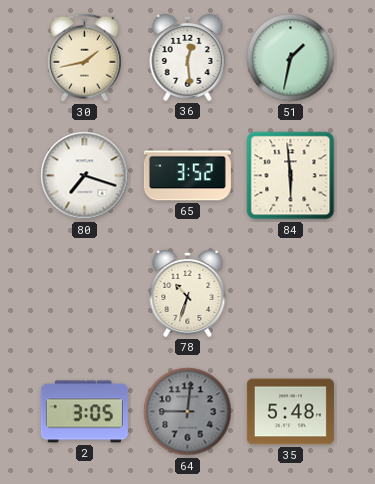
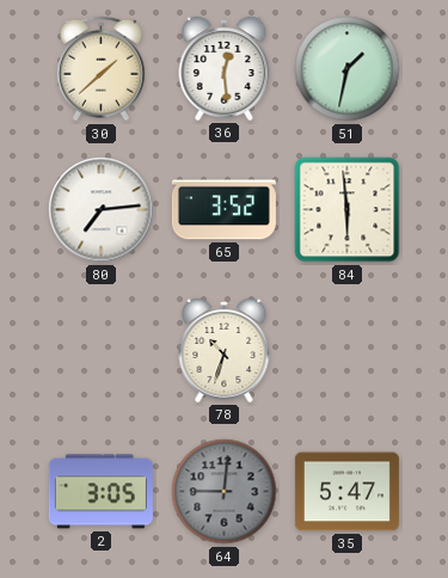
30: 1:43 -> 1:38 (100, 69)
80: 7:18 -> 7:14 (102, 210)
35: 5:48 -> 5:47 (346, 492)
